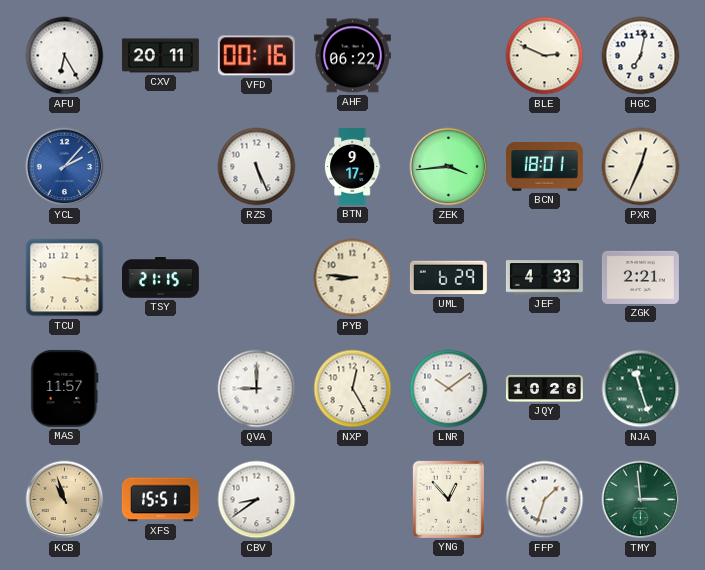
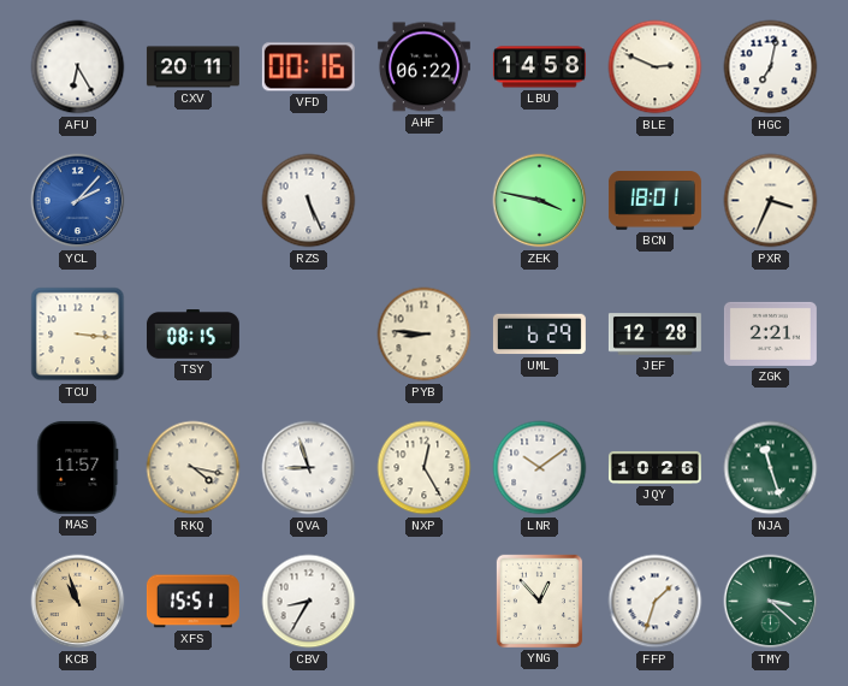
LBU: none -> 14:58 (539, 67)
BTN: 9:17 -> none (352, 166)
ZEK: 3:44 -> 3:47 (540, 201)
PXR: 12:34 -> 3:34 (771, 201)
TSY: 21:15 -> 08:15 (192, 335)
JEF: 4:33 -> 12:28 (654, 335)
RKQ: none -> 4:17 (194, 468)
QVA: 9:00 -> 8:57 (309, 468)
CBV: 8:39 -> 8:35 (309, 602)
TMY: 2:59 -> 3:22 (771, 602)
